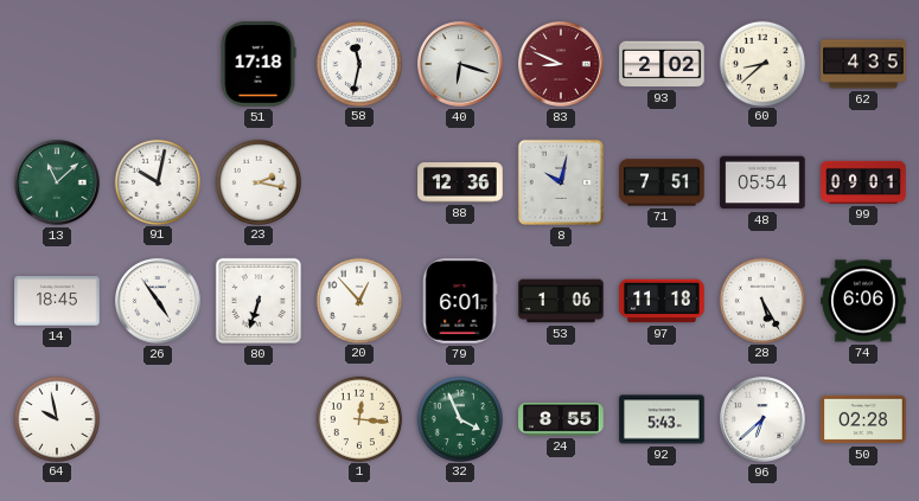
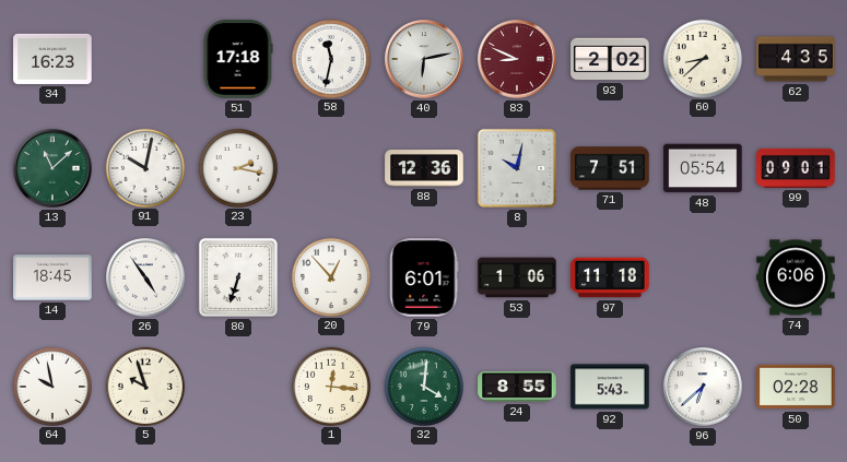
34: none -> 16:23 (52, 59)
40: 6:18 -> 6:13 (424, 59)
28: 5:25 -> none (761, 300)
5: none -> 9:57 (144, 386)
32: 3:56 -> 4:01 (423, 386)
